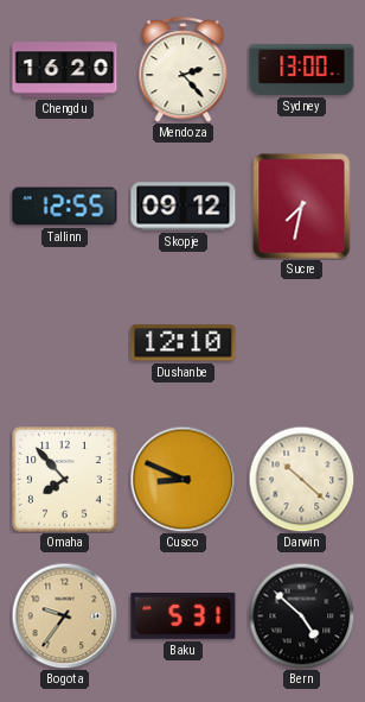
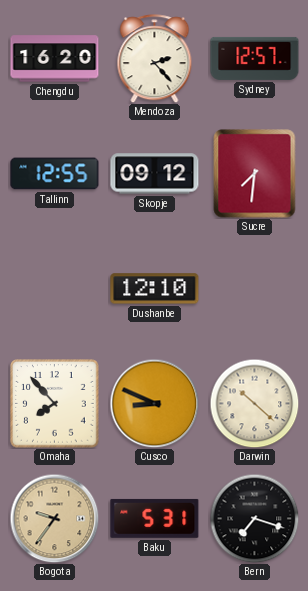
Sydney: 13:00 -> 12:57 (255, 58)
Sucre: 7:32 -> 7:31 (255, 174)
Bern: 4:52 -> 7:18 (254, 518)
